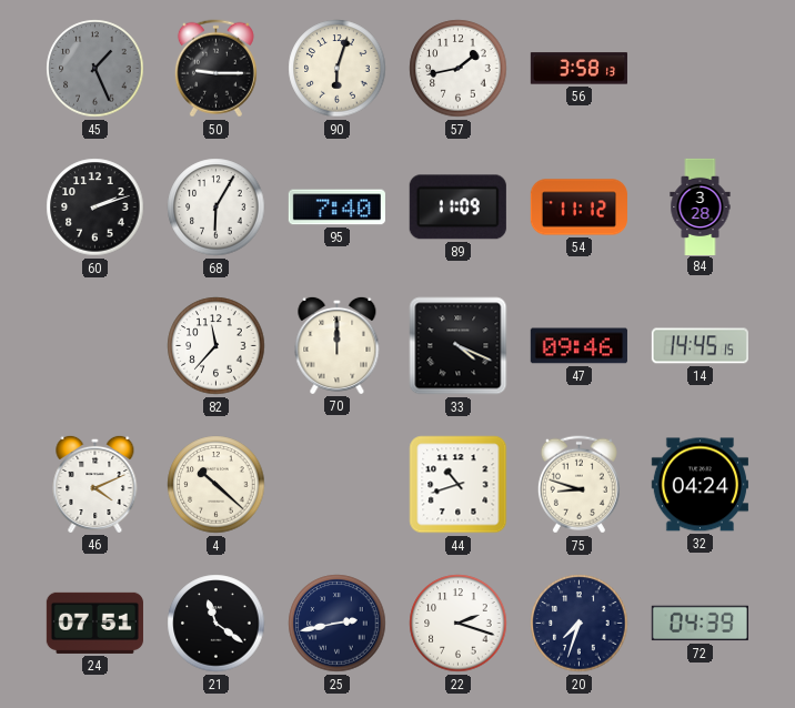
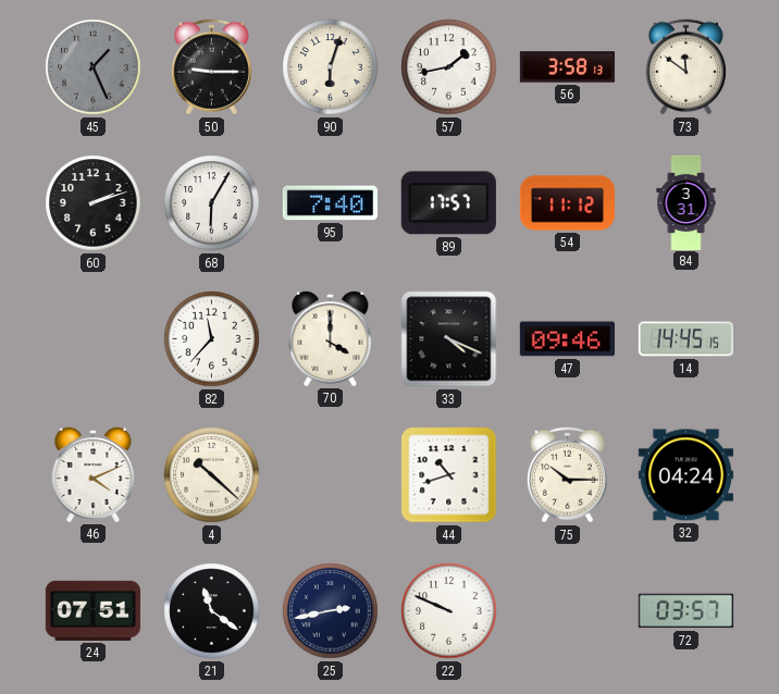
73: none -> 11:51 (685, 67)
89: 11:09 -> 17:57 (448, 203)
84: 3:28 -> 3:31 (687, 202)
70: 12:00 -> 4:00 (331, 338)
75: 8:48 -> 10:15 (567, 475)
22: 2:18 -> 9:49 (449, 611)
20: 7:33 -> none (580, 624)
72: 04:39 -> 03:57 (685, 611)
